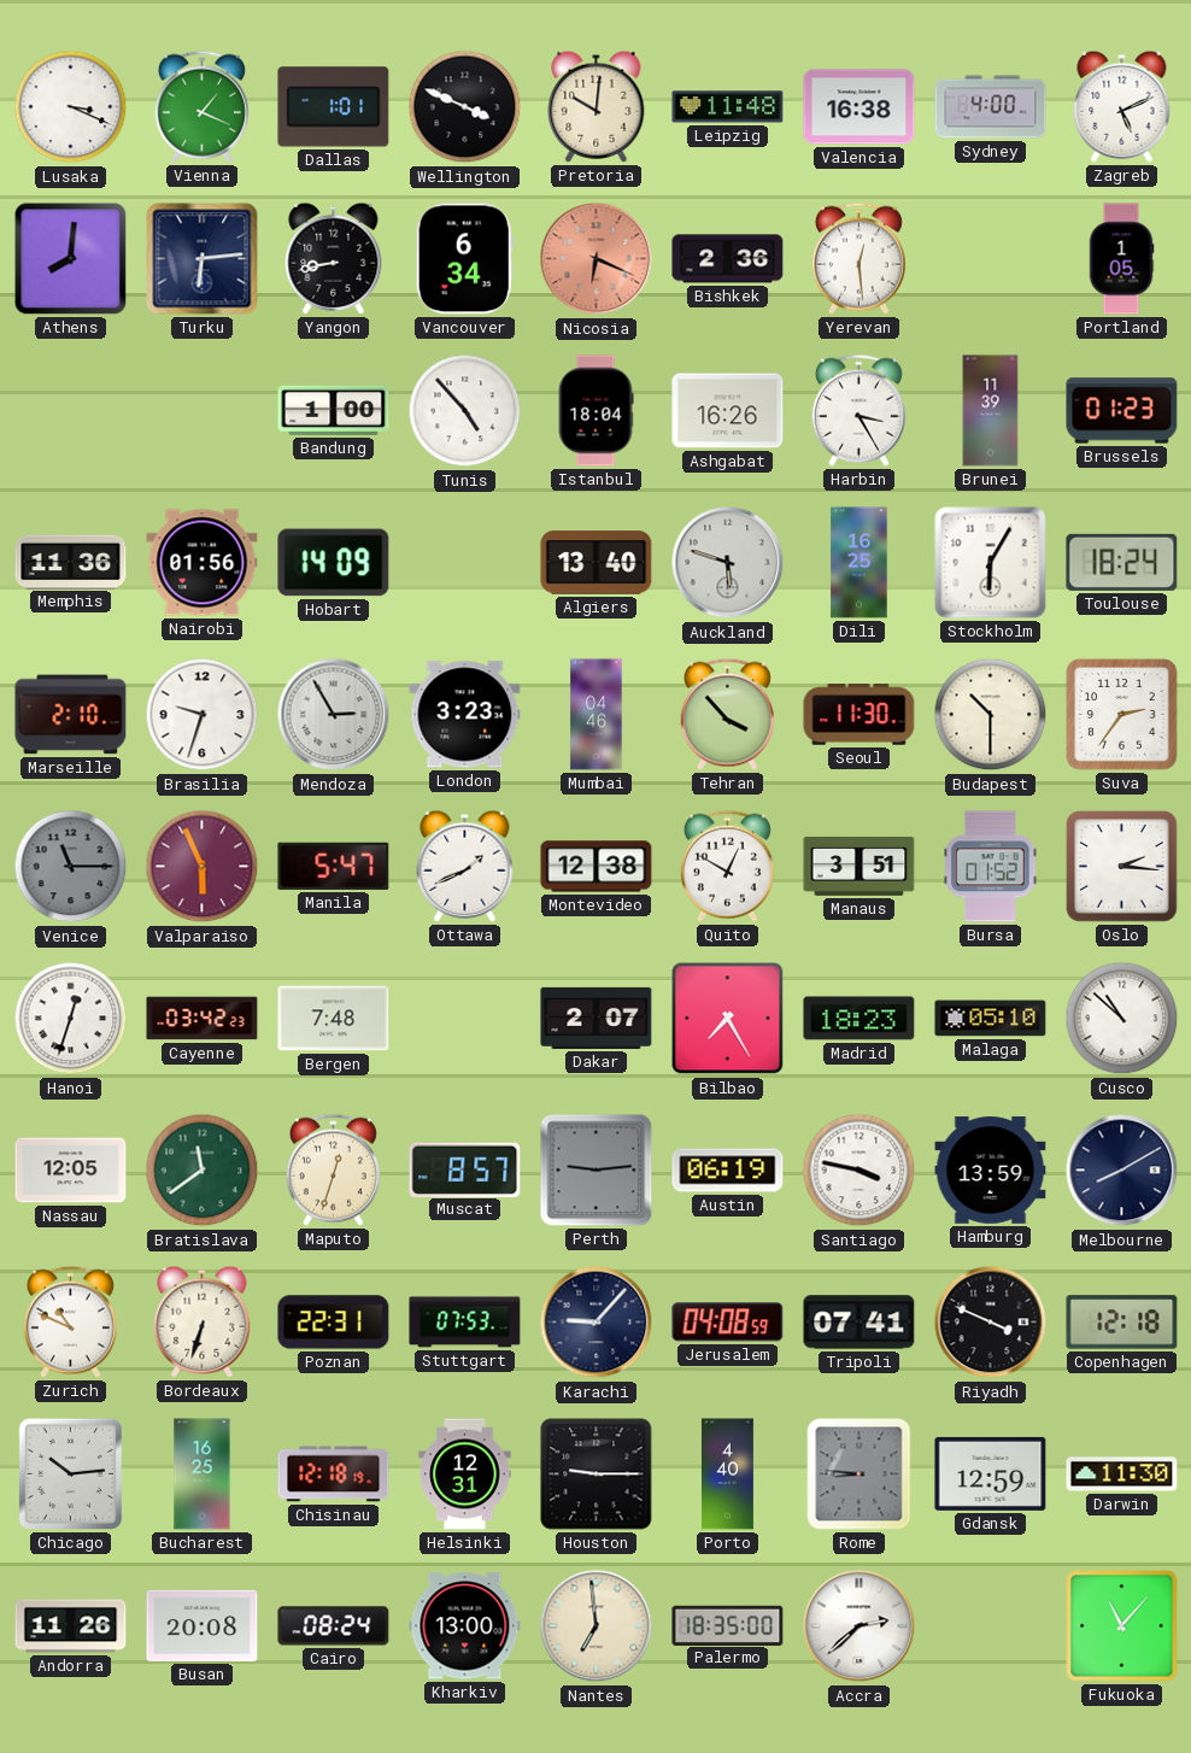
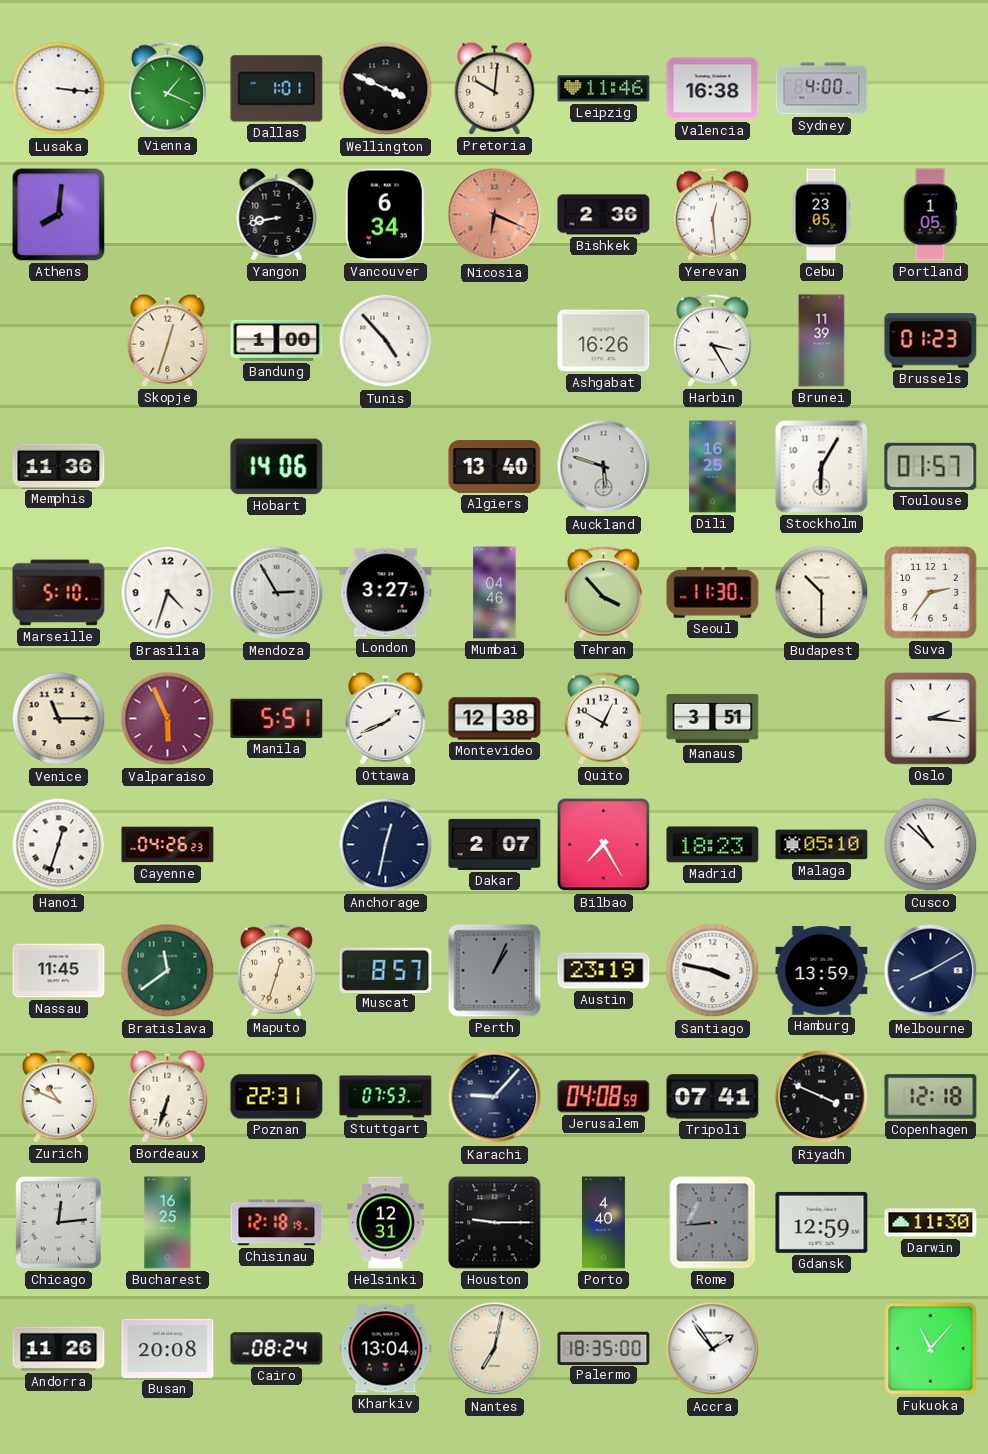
Lusaka: 3:19 -> 3:16 (59, 89)
Leipzig: 11:48 -> 11:46 (604, 89)
Zagreb: 5:11 -> none (1122, 106)
Turku: 6:14 -> none (203, 259)
Cebu: none -> 23:05 (821, 215)
Skopje: none -> 12:33 (168, 340)
Istanbul: 18:04 -> none (595, 411)
Nairobi: 01:56 -> none (203, 563)
Hobart: 14:09 -> 14:06 (277, 467)
Toulouse: 18:24 -> 01:57 (931, 466)
Marseille: 2:10 -> 5:10 (59, 593)
Brasilia: 9:33 -> 4:33 (168, 593)
London: 3:23 -> 3:27 (386, 593)
Venice dial: grey -> cream (59, 719)
Manila: 5:47 -> 5:51 (277, 718)
Bursa: 01:52 -> none (991, 867)
Cayenne: 03:42 -> 04:26 (168, 845)
Bergen: 7:48 -> none (334, 1019)
Anchorage: none -> 12:32 (386, 845)
Nassau: 12:05 -> 11:45 (59, 971)
Perth: 9:14 -> 1:04 (495, 971)
Austin: 06:19 -> 23:19 (604, 971)
Chicago: 10:14 -> 12:14 (58, 1222)
Rome: 8:46 -> 8:44 (713, 1223)
Kharkiv: 13:00 -> 13:04 (386, 1349)
Nantes: 6:59 -> 7:02 (495, 1349)
Accra: 2:38 -> 1:54 (713, 1349)
